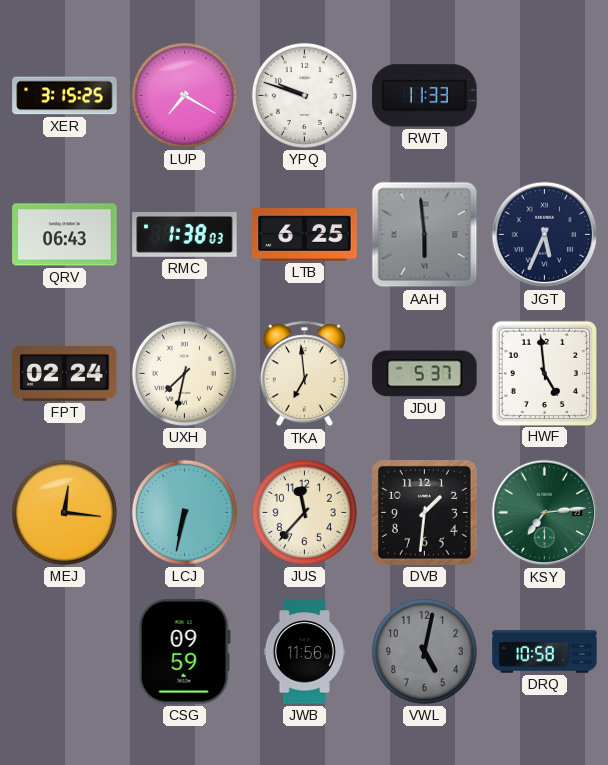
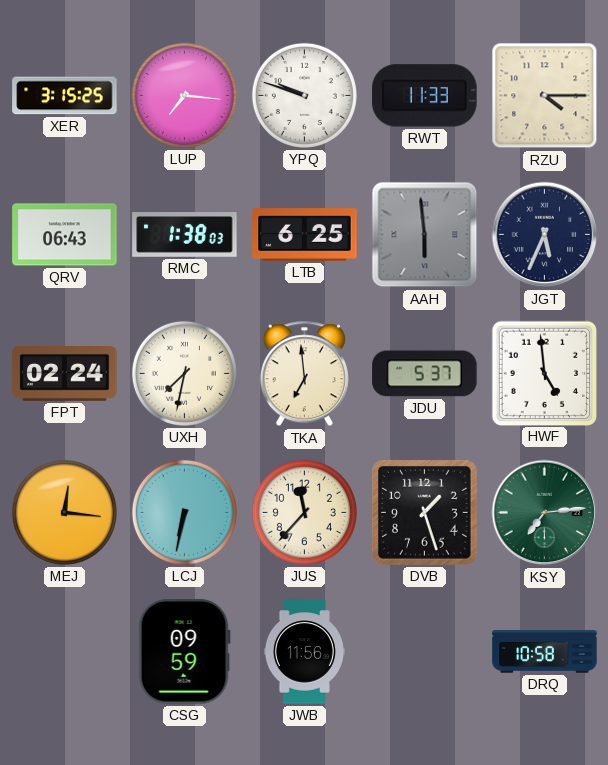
LUP: 7:20 -> 7:16 (184, 95)
RZU: none -> 4:15 (545, 96)
DVB: 1:31 -> 1:27 (425, 513)
VWL: 5:02 -> none (424, 651)
